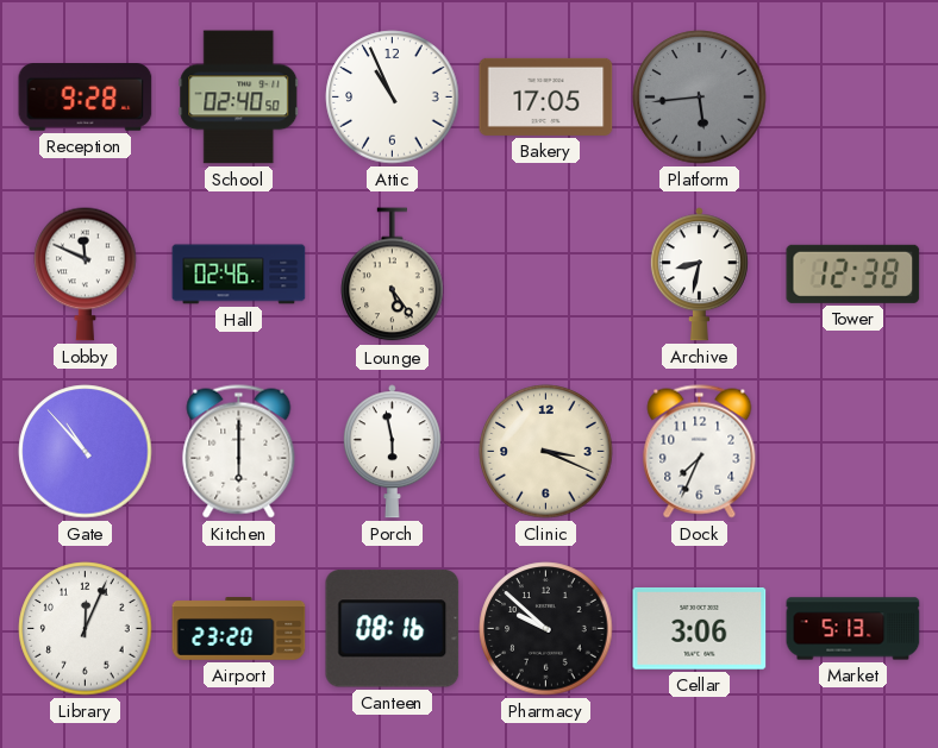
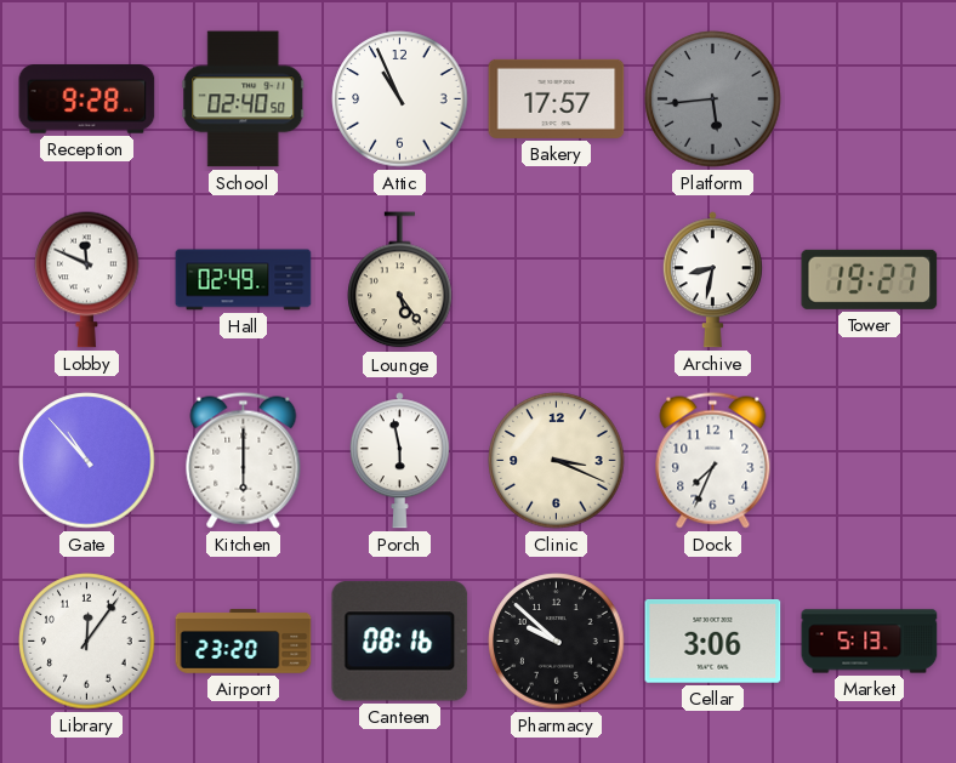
Bakery: 17:05 -> 17:57 (557, 98)
Hall: 02:46 -> 02:49 (244, 280)
Tower: 12:38 -> 19:27 (870, 279)
Library: 12:04 -> 12:06 (87, 642)
